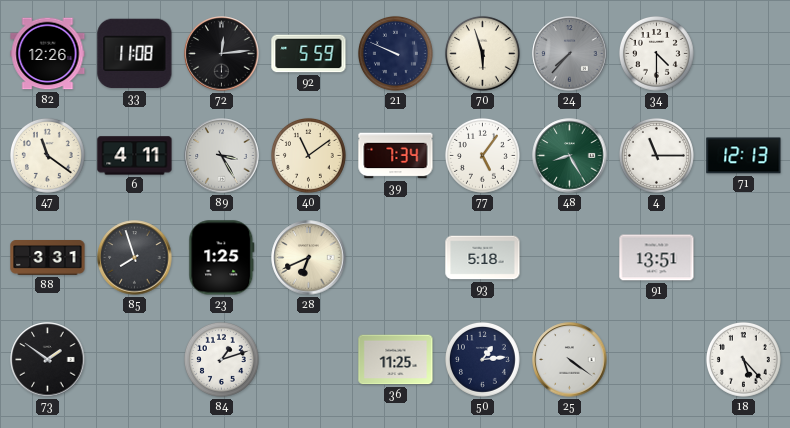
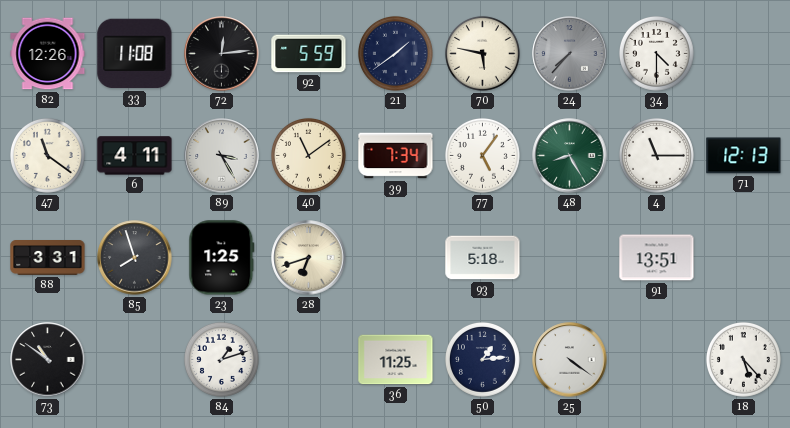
21: 9:49 -> 1:39 (395, 53)
70: 5:57 -> 5:47 (482, 53)
28: 6:41 -> 6:42 (309, 258)
73: 1:51 -> 10:51 (48, 360)
